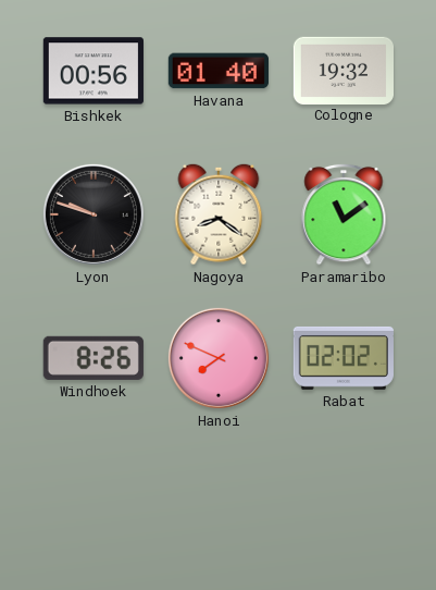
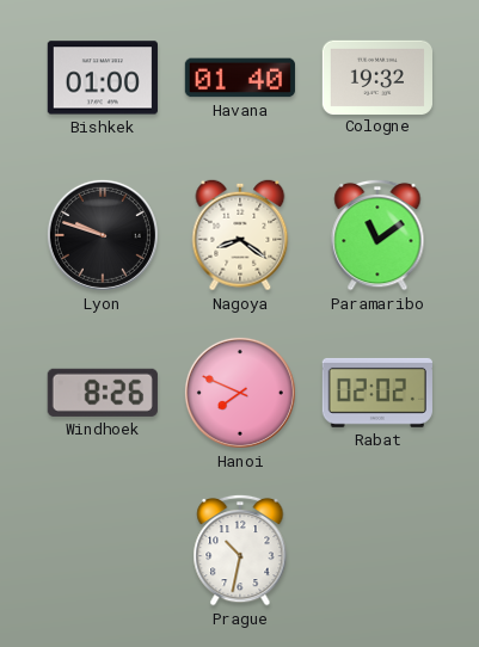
Bishkek: 00:56 -> 01:00 (103, 78)
Prague: none -> 10:32 (240, 550)
